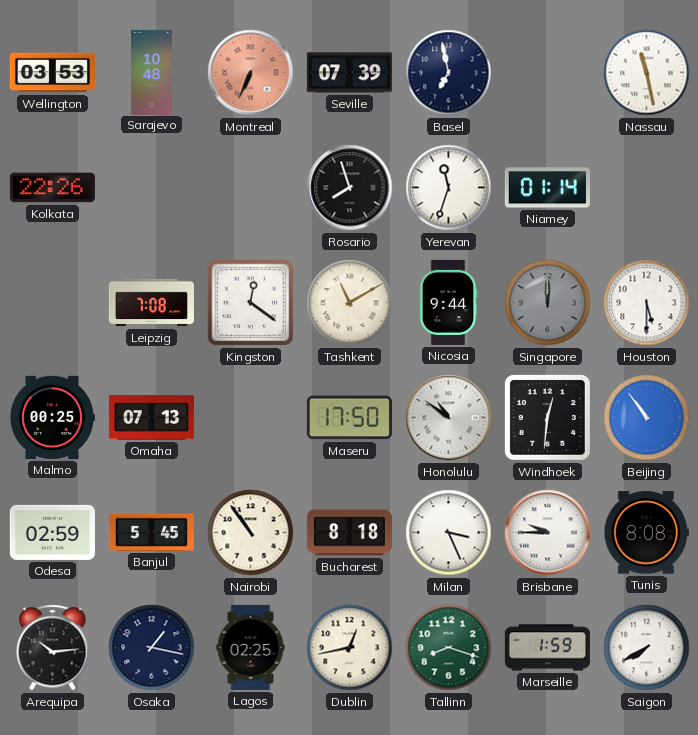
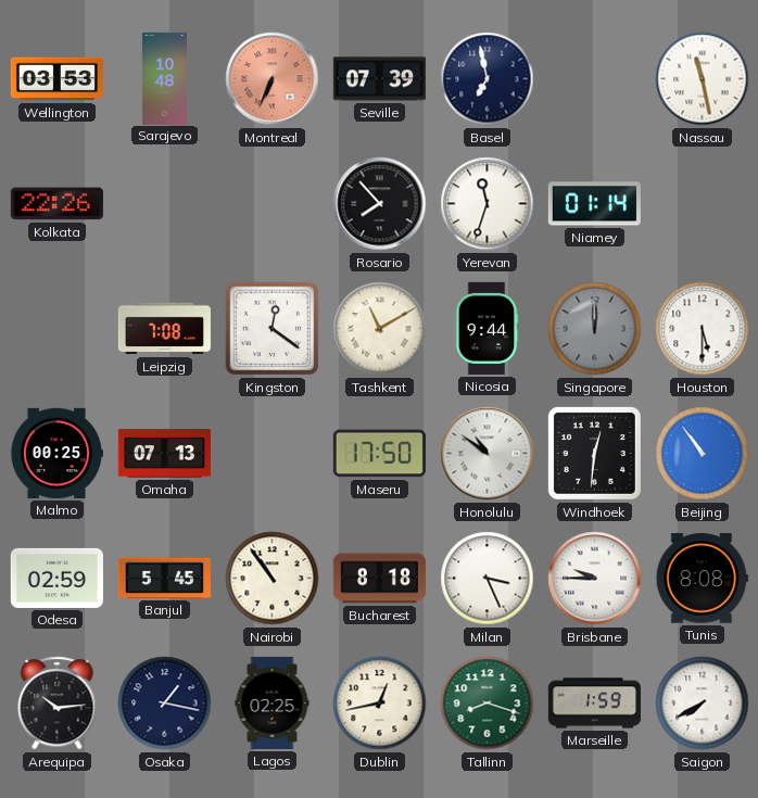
Rosario: 7:57 -> 7:53 (380, 204)
